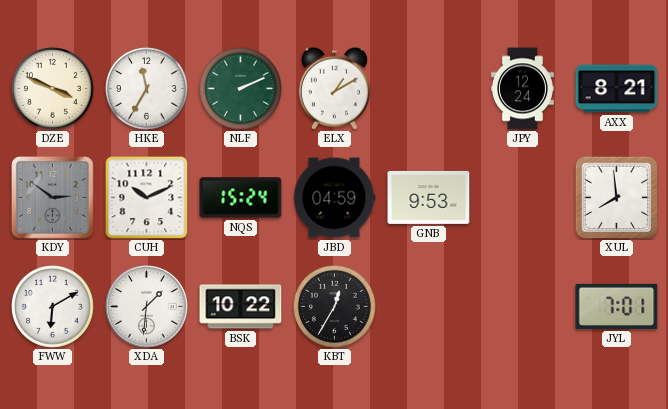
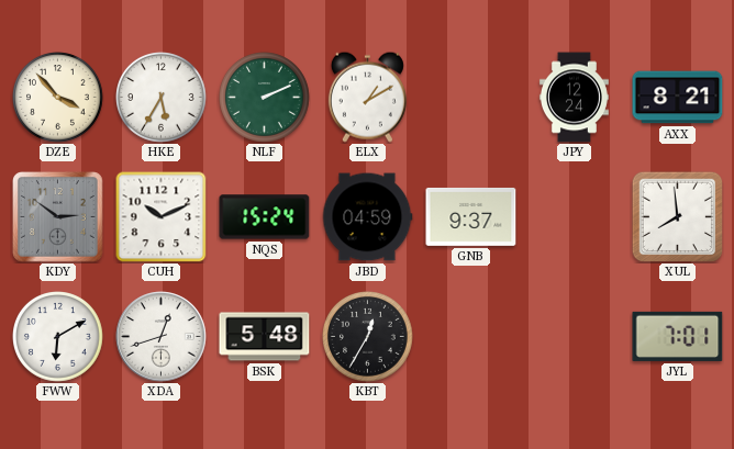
DZE: 3:49 -> 3:53 (58, 98)
HKE: 11:35 -> 5:35 (162, 98)
GNB: 9:53 -> 9:37 (471, 216)
XDA: 1:31 -> 12:42 (162, 337)
BSK: 10:22 -> 5:48 (265, 337)
